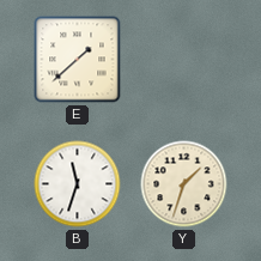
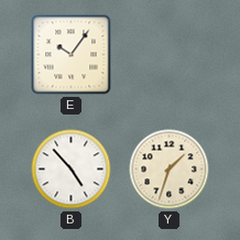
E: 1:38 -> 10:06 (72, 55)
B: 11:33 -> 4:53 (72, 170)
